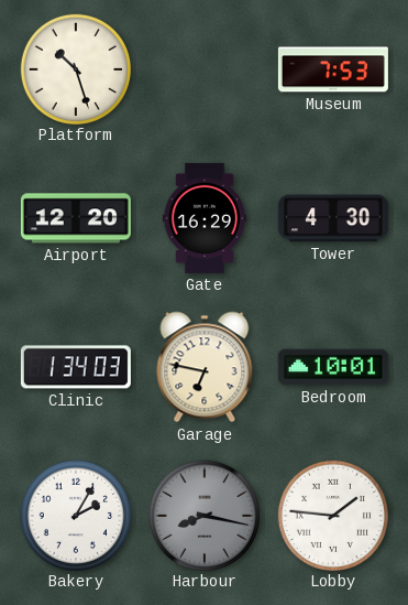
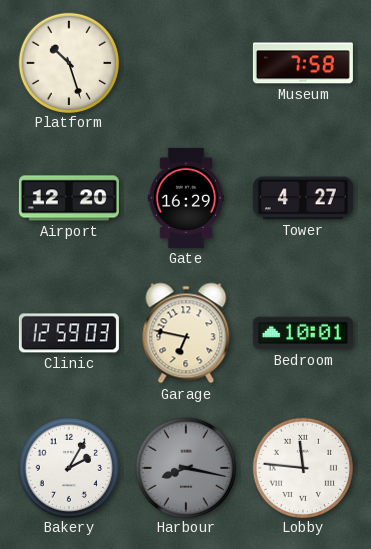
Museum: 7:53 -> 7:58 (303, 63)
Tower: 4:30 -> 4:27 (303, 198)
Clinic: 1:34 -> 12:59 (69, 333)
Lobby: 1:46 -> 11:46 (302, 467)
